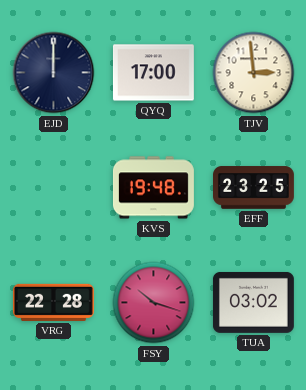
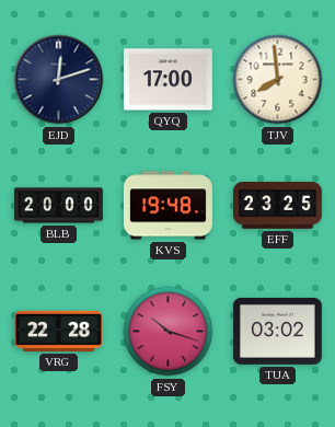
EJD: 12:00 -> 12:12 (59, 80)
TJV: 2:59 -> 7:59 (278, 80)
BLB: none -> 20:00 (59, 206)
